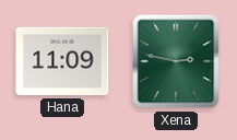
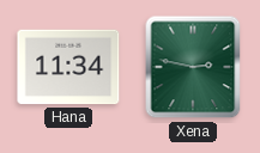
Hana: 11:09 -> 11:34 (68, 67)
